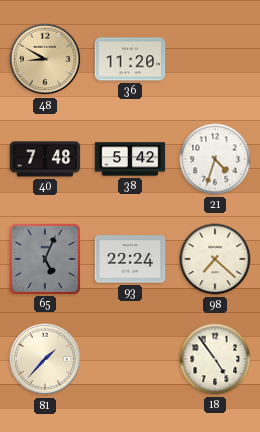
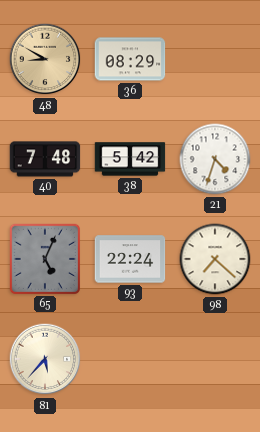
36: 11:20 -> 08:29 (130, 59)
81: 1:37 -> 5:37 (45, 359)
18: 4:54 -> none (215, 359)
